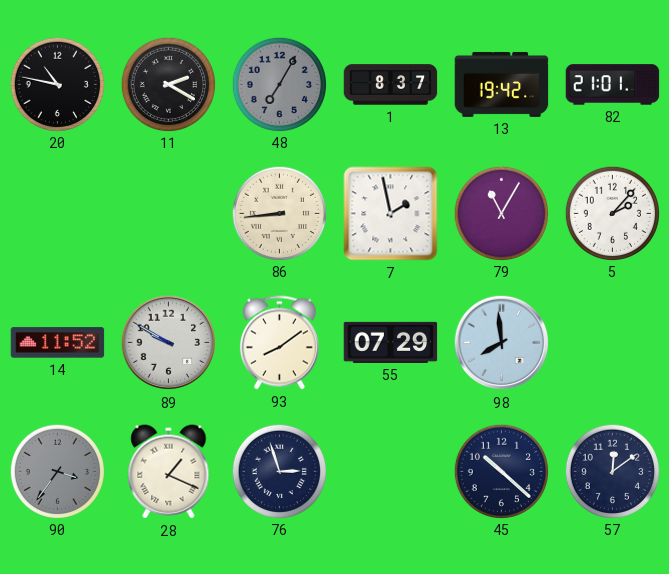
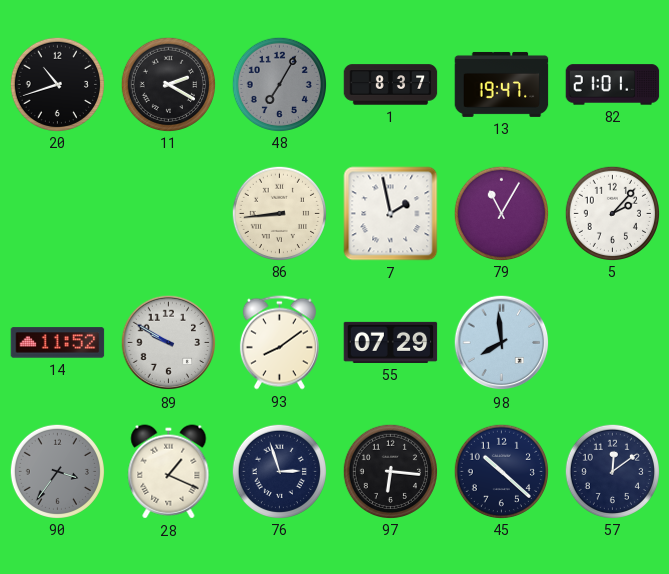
20: 10:47 -> 10:42 (57, 84)
13: 19:42 -> 19:47 (502, 84)
97: none -> 6:16 (390, 471)
